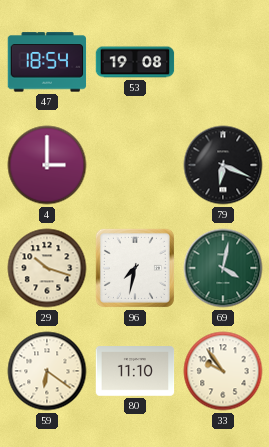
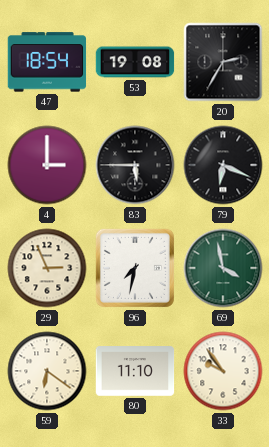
20: none -> 2:35 (223, 62)
83: none -> 5:45 (135, 165)
29: 10:18 -> 2:56 (47, 268)
69: 4:02 -> 3:58 (223, 268)
